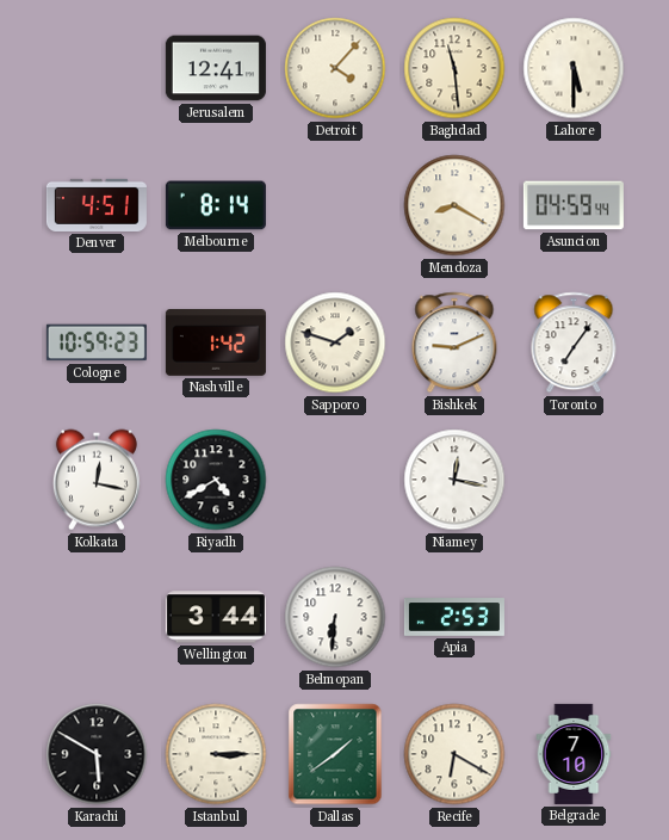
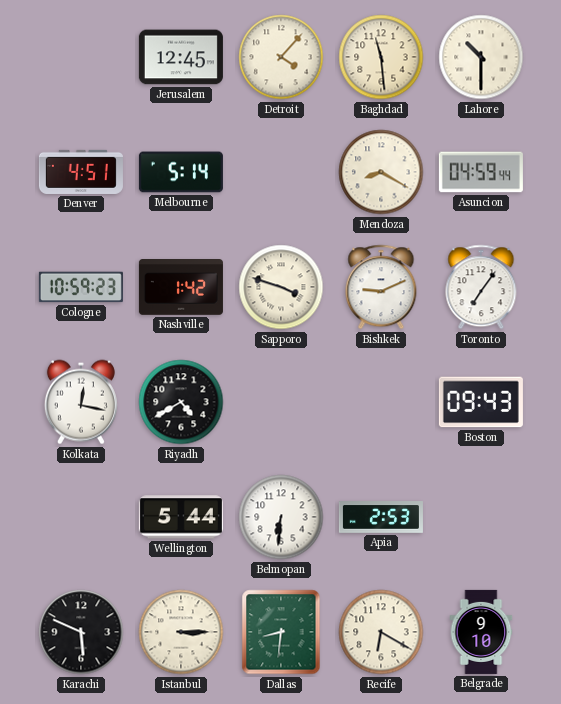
Jerusalem: 12:41 -> 12:45 (181, 57)
Lahore: 5:30 -> 10:30 (481, 57)
Melbourne: 8:14 -> 5:14 (181, 172)
Sapporo: 1:48 -> 3:48 (281, 287)
Niamey: 12:17 -> none (454, 480)
Boston: none -> 09:43 (481, 402)
Wellington: 3:44 -> 5:44 (181, 517)
Karachi: 5:50 -> 5:49 (81, 632)
Dallas: 1:39 -> 8:31 (281, 632)
Belgrade: 7:10 -> 9:10 (481, 632)
